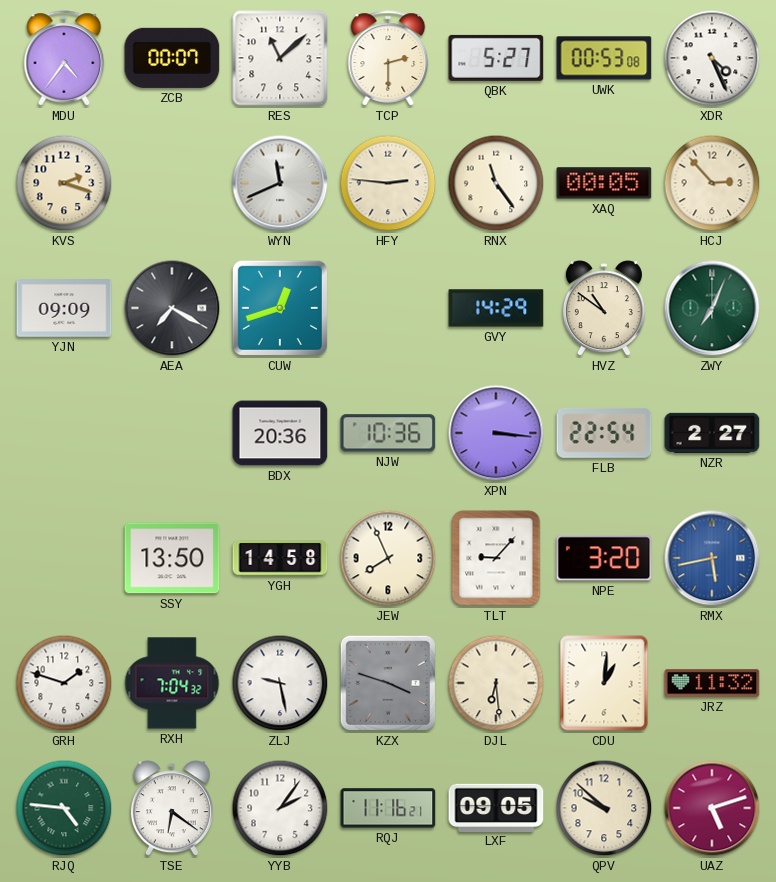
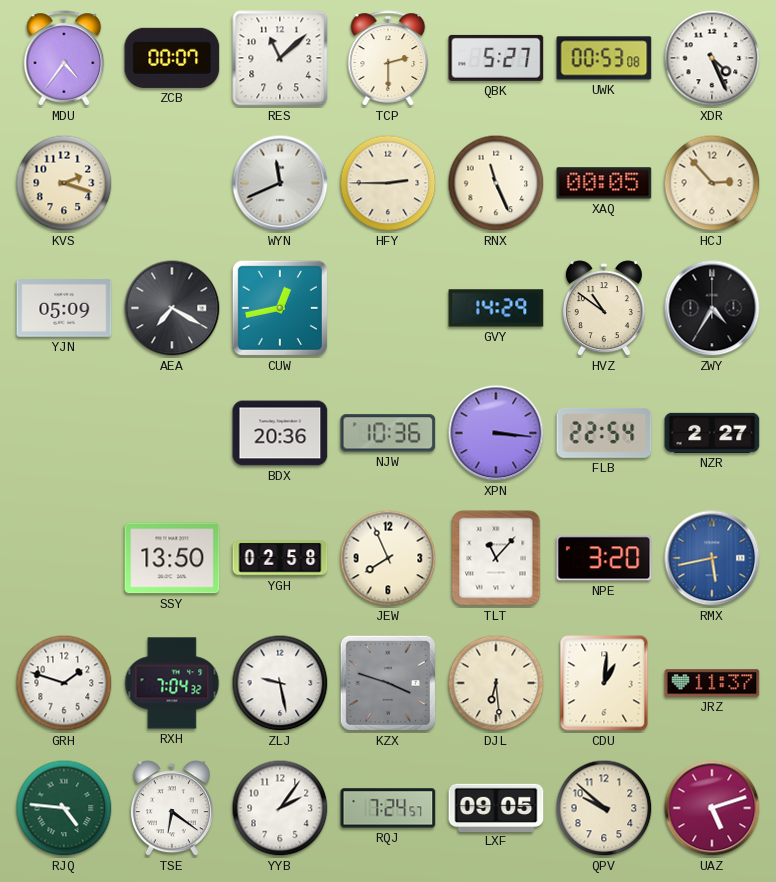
HFY: 2:46 -> 2:45 (388, 183)
RNX: 11:24 -> 11:26 (496, 183)
YJN: 09:09 -> 05:09 (64, 309)
CUW: 12:42 -> 12:43 (280, 308)
ZWY: 7:04 -> 4:35 (712, 308)
ZWY dial: green -> black (712, 308)
YGH: 14:58 -> 02:58 (280, 558)
TLT: 9:07 -> 11:07 (496, 558)
JRZ: 11:32 -> 11:37 (712, 683)
RQJ: 11:16 -> 7:24 (388, 808)
